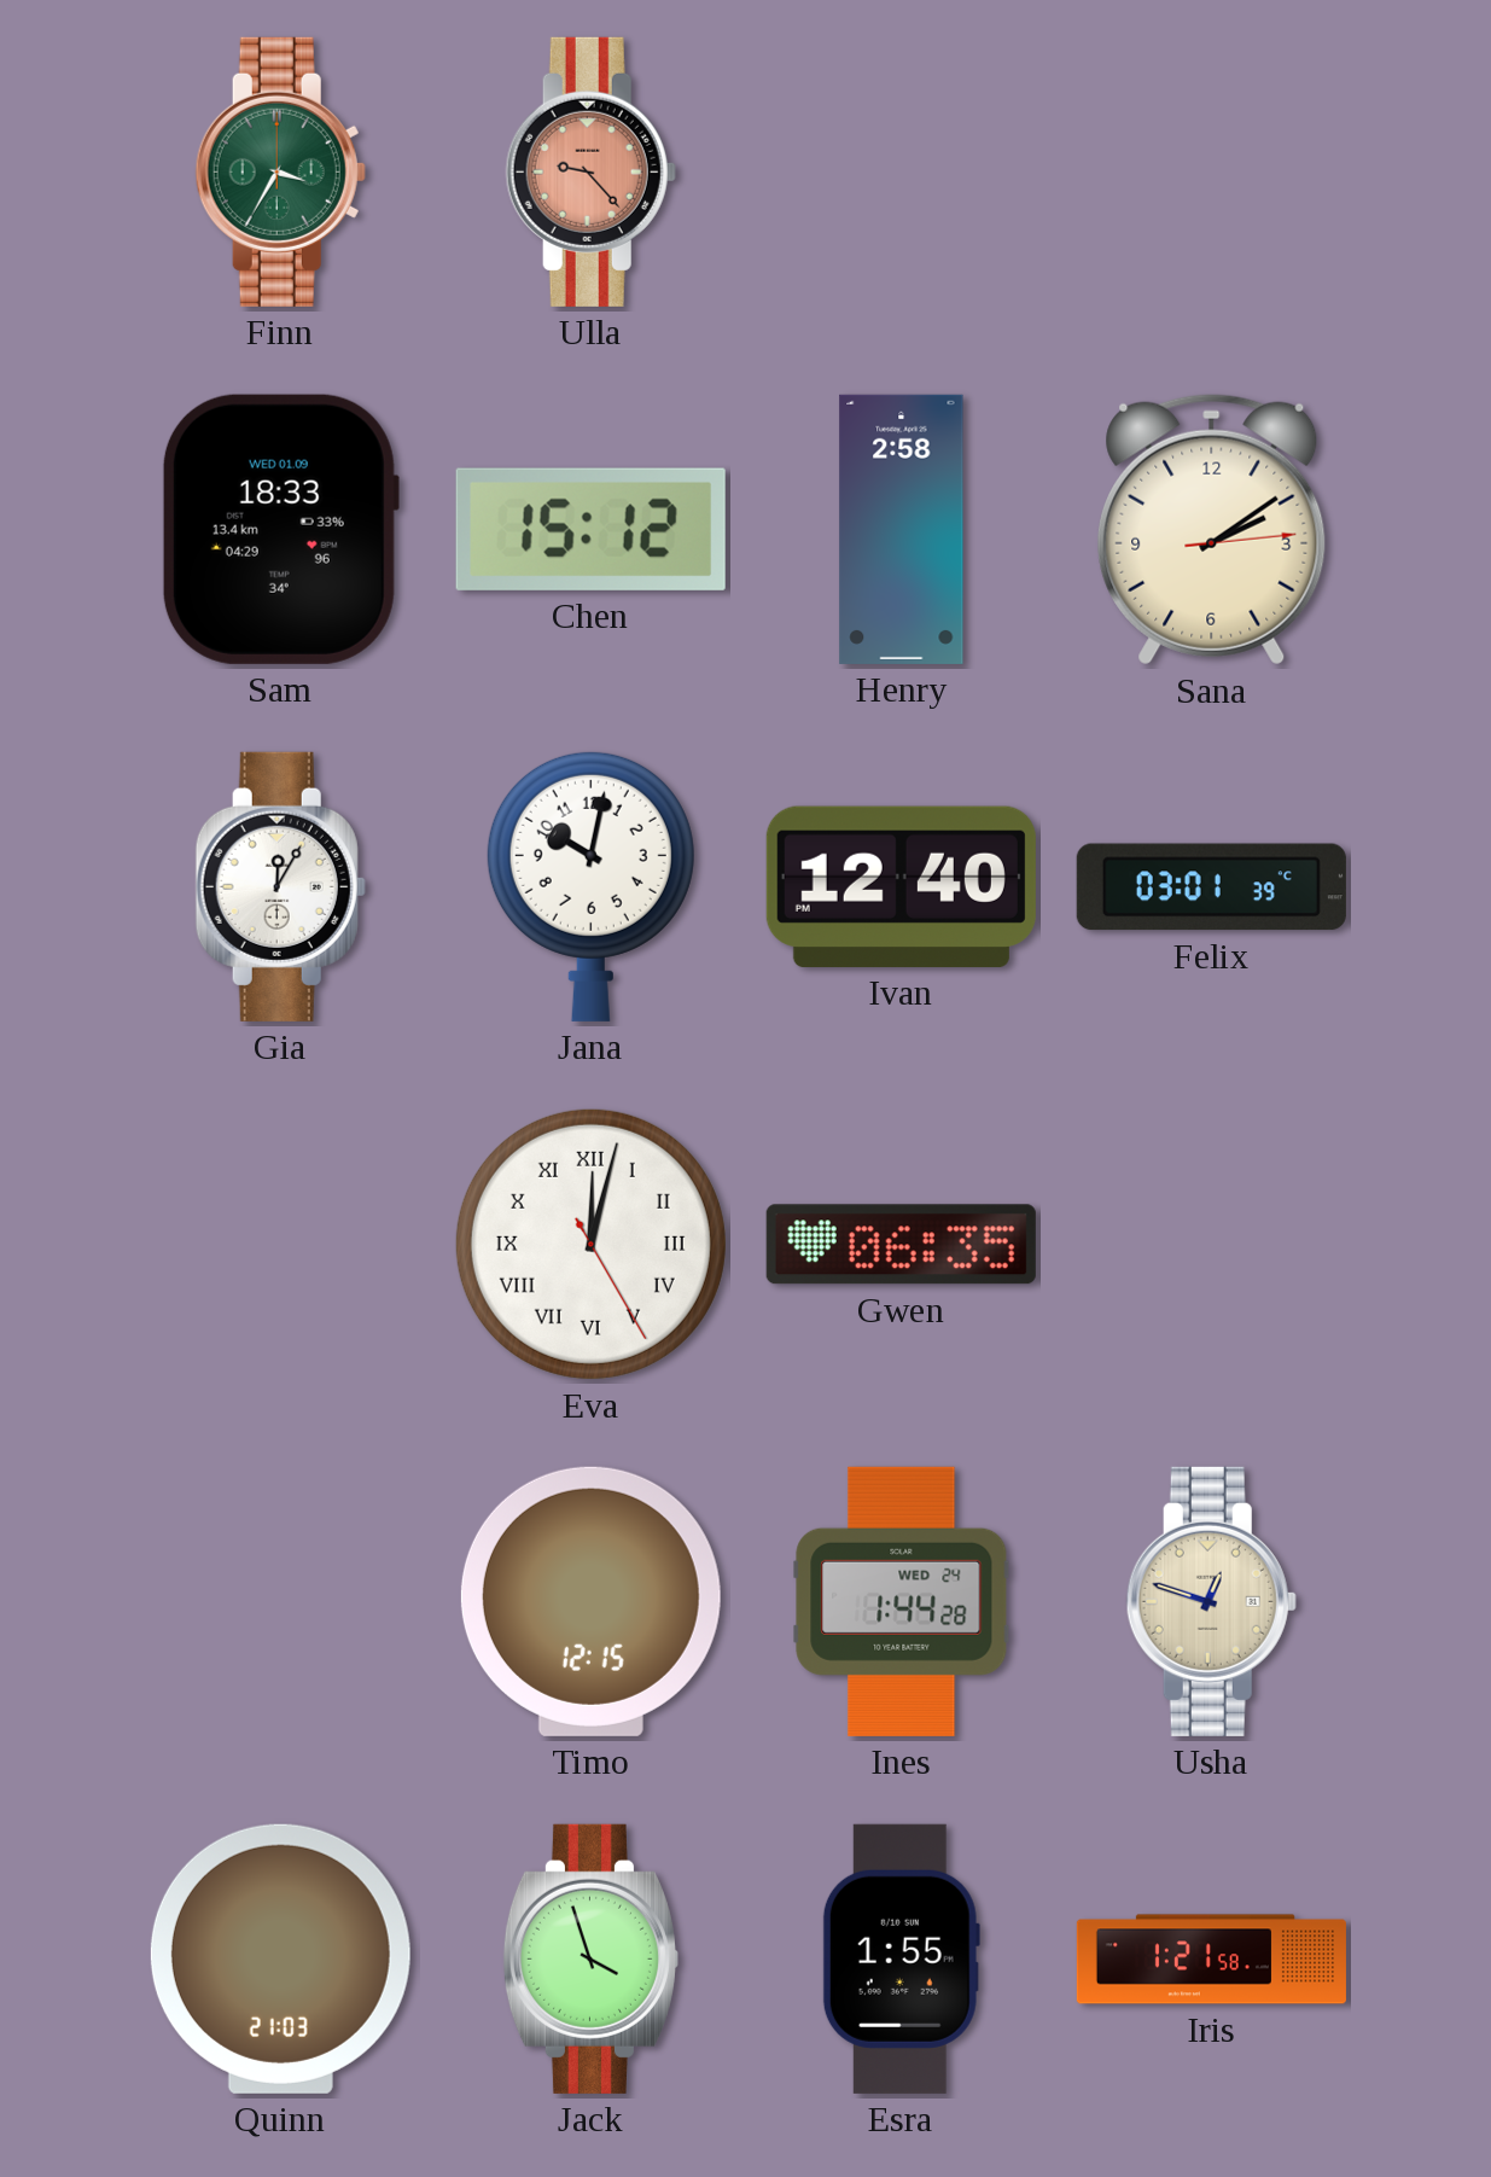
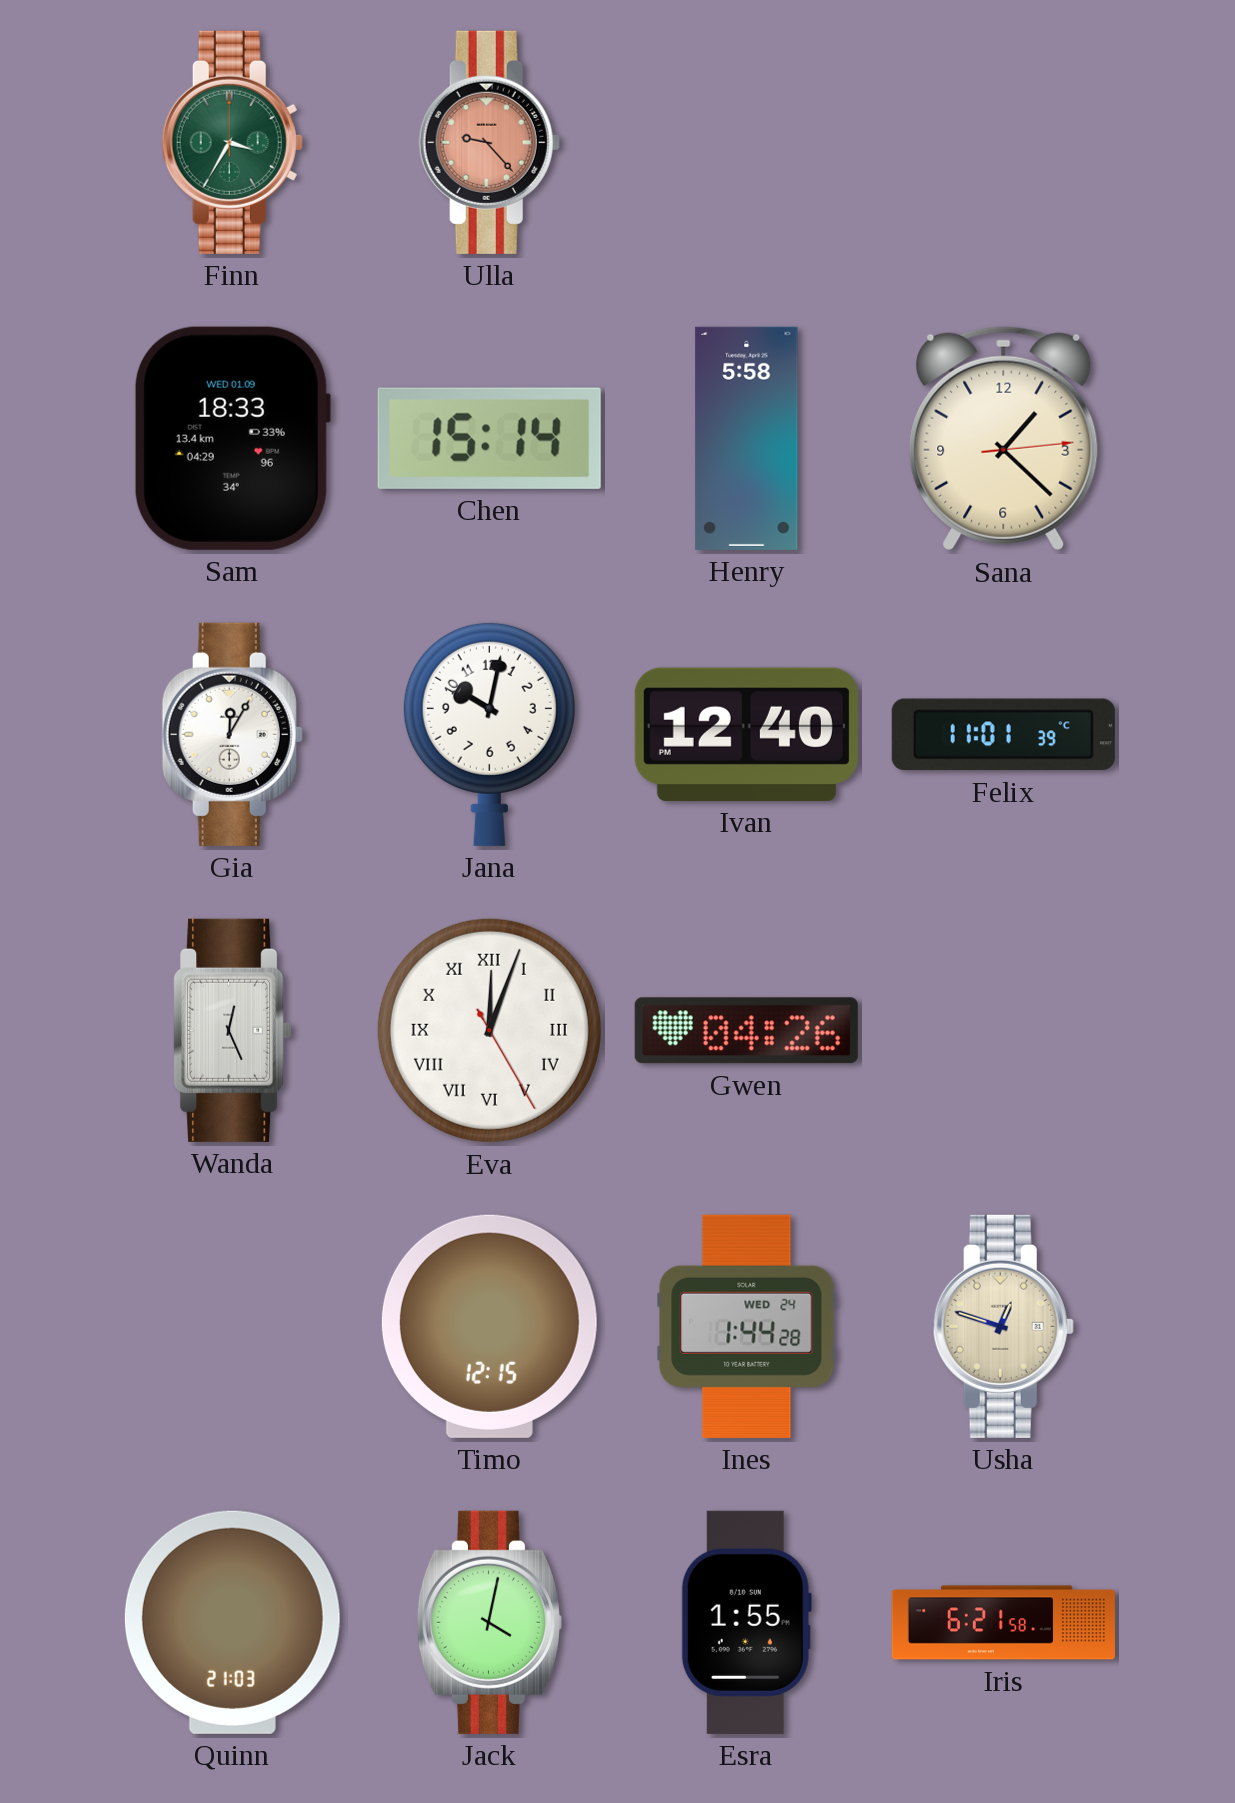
Chen: 15:12 -> 15:14 (489, 438)
Henry: 2:58 -> 5:58 (747, 438)
Sana: 2:09 -> 1:22 (1004, 439)
Felix: 03:01 -> 11:01 (1003, 735)
Wanda: none -> 12:26 (233, 1030)
Eva: 12:02 -> 12:03 (489, 1030)
Gwen: 06:35 -> 04:26 (746, 1031)
Jack: 3:57 -> 4:02 (489, 1622)
Iris: 1:21 -> 6:21 (1003, 1623)
